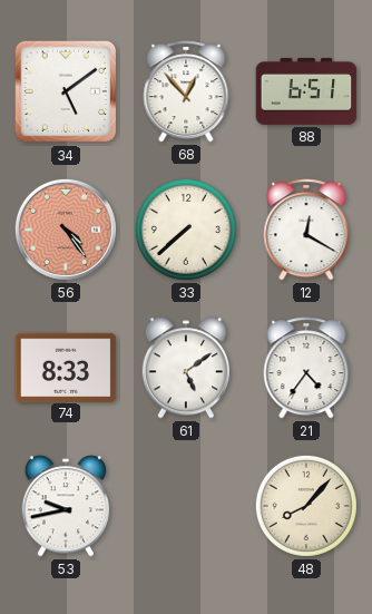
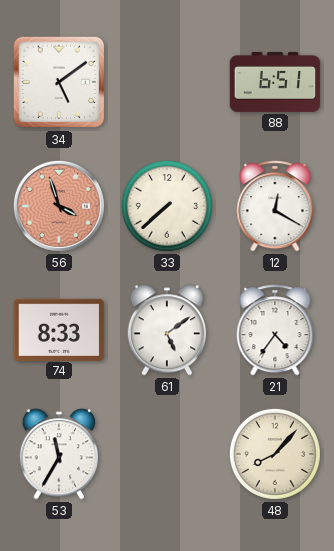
68: 12:53 -> none (186, 91)
56: 4:24 -> 3:57 (59, 206)
53: 9:43 -> 11:35 (58, 454)
